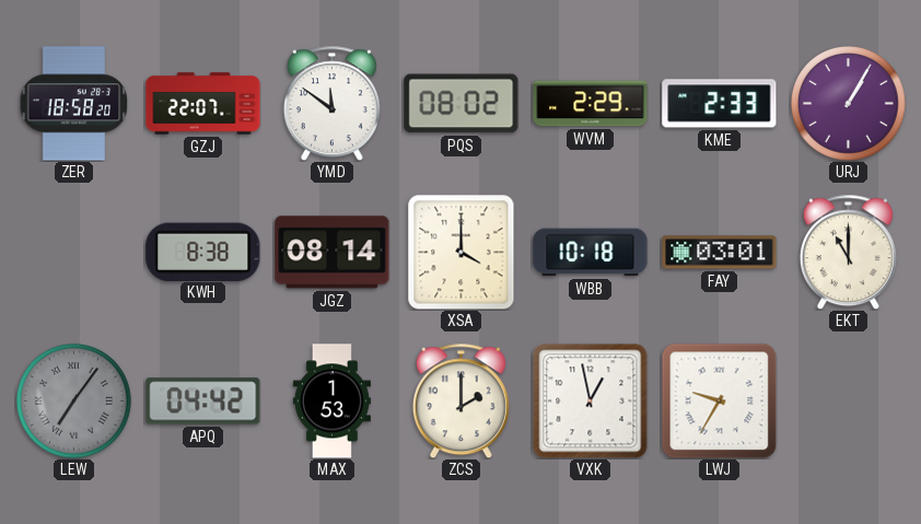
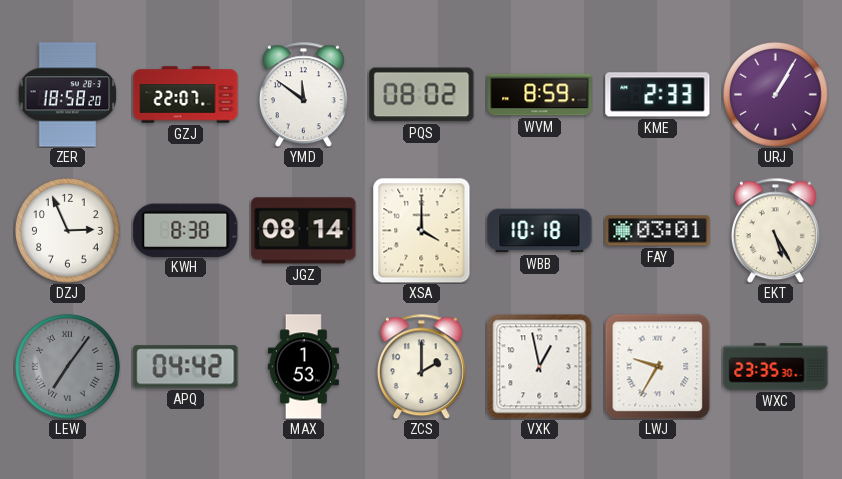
WVM: 2:29 -> 8:59 (540, 95)
DZJ: none -> 2:56 (68, 231)
EKT: 11:00 -> 5:25 (775, 230)
WXC: none -> 23:35 (776, 367)
